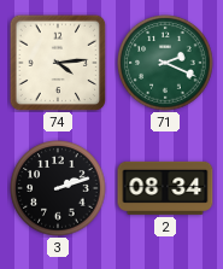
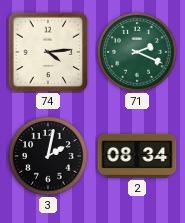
3: 2:12 -> 2:02 (48, 156)
